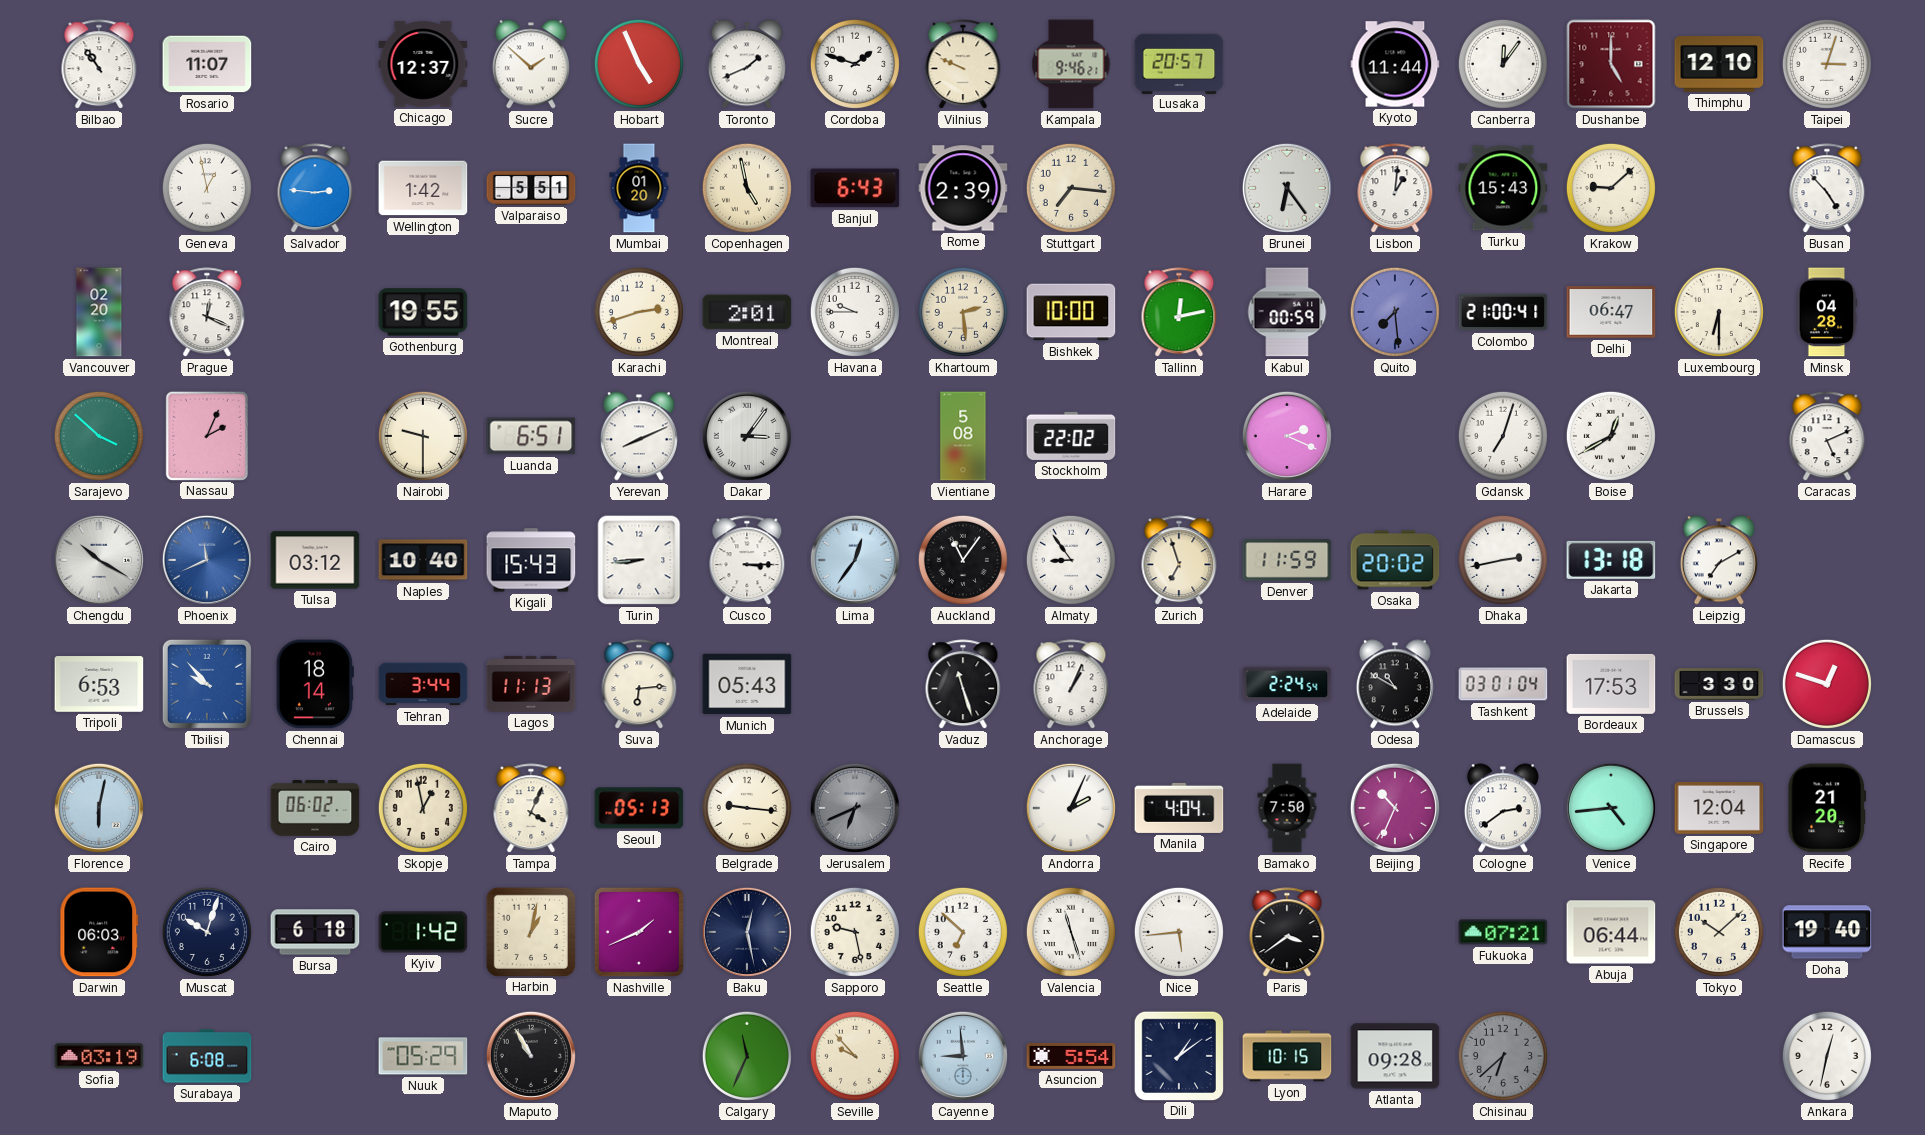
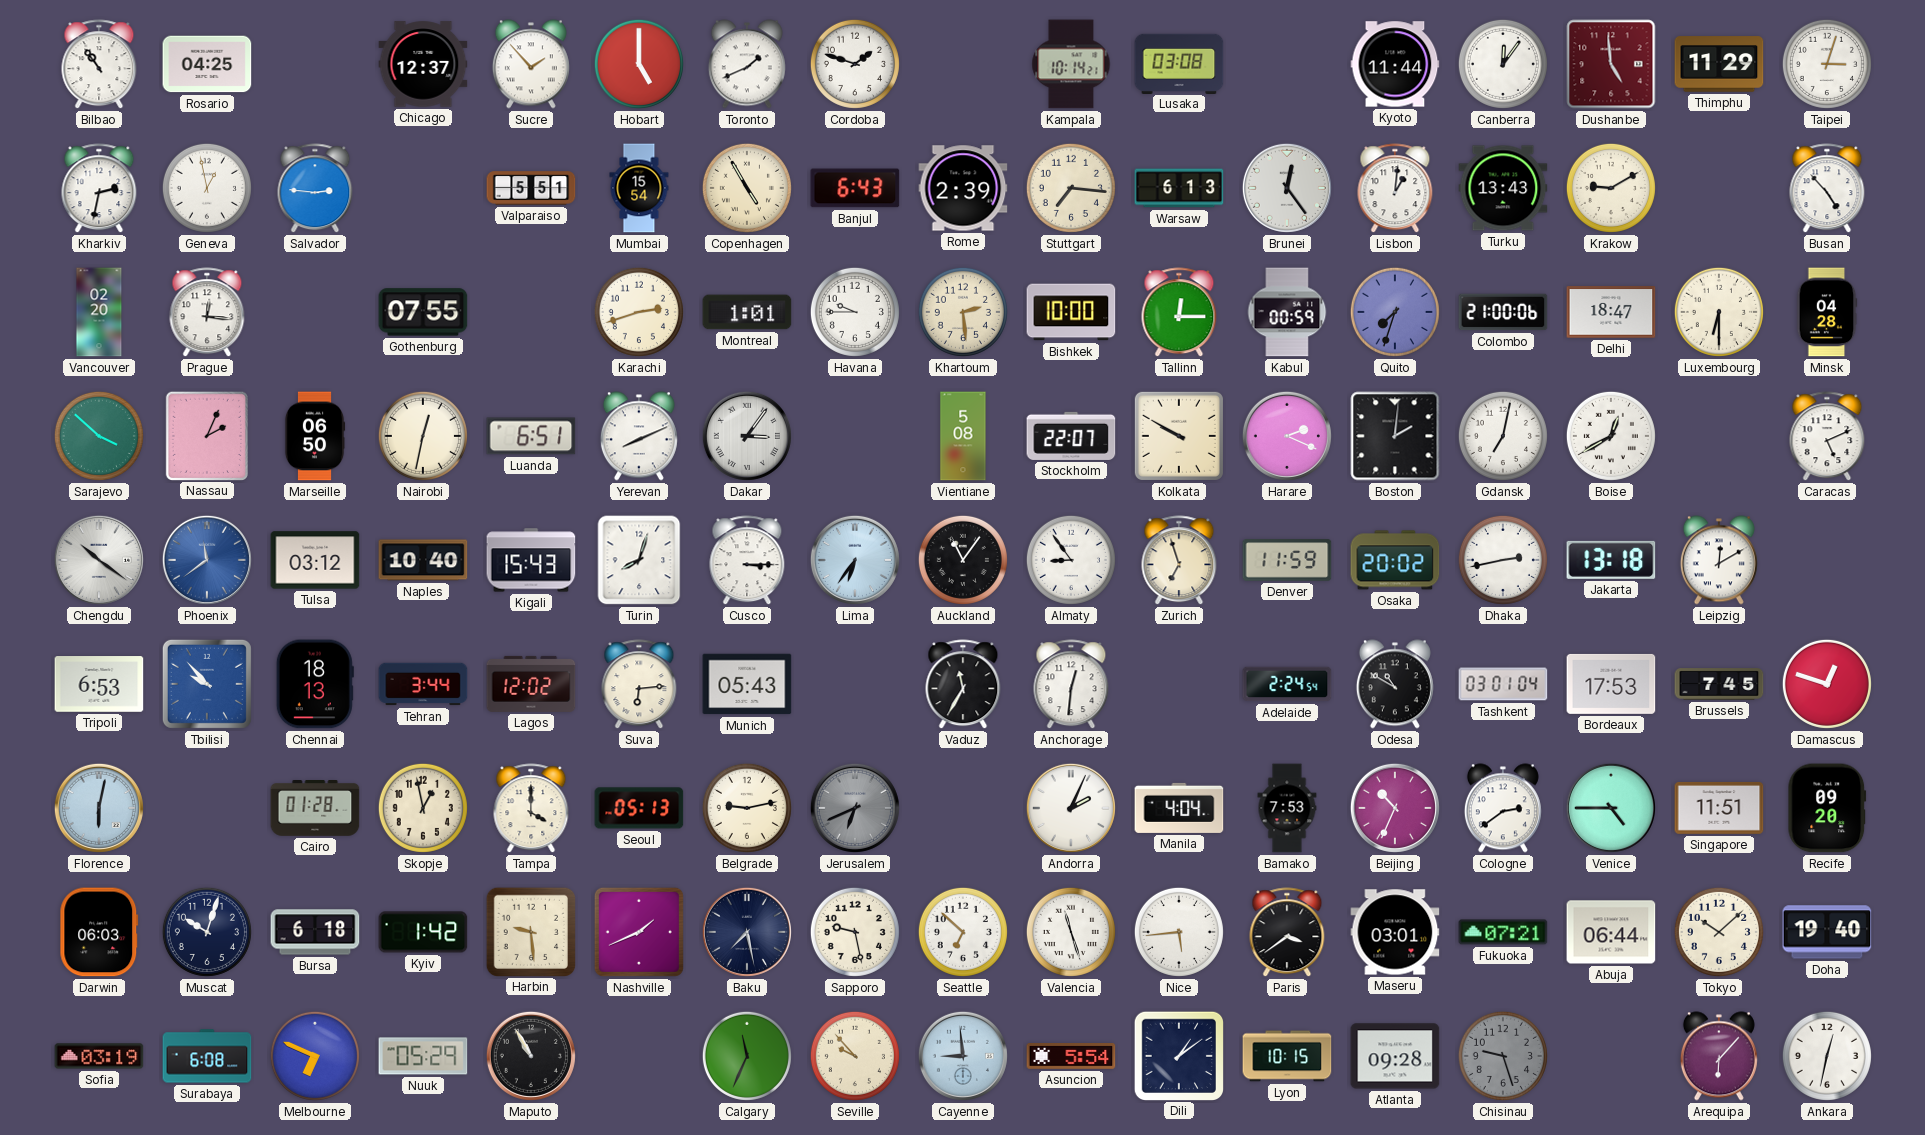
Rosario: 11:07 -> 04:25 (207, 64)
Sucre: 1:52 -> 1:53 (531, 64)
Hobart: 4:56 -> 5:00 (639, 64)
Vilnius: 9:49 -> none (963, 65)
Kampala: 9:46 -> 10:14 (1071, 64)
Lusaka: 20:57 -> 03:08 (1179, 63)
Dushanbe: 5:00 -> 4:59 (1611, 64)
Thimphu: 12:10 -> 11:29 (1719, 64)
Kharkiv: none -> 2:32 (99, 189)
Wellington: 1:42 -> none (423, 188)
Mumbai: 01:20 -> 15:54 (639, 188)
Copenhagen: 4:58 -> 4:55 (747, 188)
Warsaw: none -> 6:13 (1179, 188)
Brunei: 6:24 -> 12:24 (1287, 188)
Turku: 15:43 -> 13:43 (1503, 188)
Krakow: 9:08 -> 9:10 (1611, 188)
Prague: 12:19 -> 12:16 (207, 313)
Gothenburg: 19:55 -> 07:55 (423, 312)
Montreal: 2:01 -> 1:01 (747, 312)
Tallinn: 12:13 -> 12:15 (1179, 313)
Quito: 7:29 -> 7:33 (1395, 312)
Colombo: 21:00:41 -> 21:00:06 (1503, 312)
Delhi: 06:47 -> 18:47 (1611, 312)
Marseille: none -> 06:50 (315, 436)
Nairobi: 9:30 -> 12:32 (423, 436)
Stockholm: 22:02 -> 22:07 (1071, 436)
Kolkata: none -> 9:50 (1179, 436)
Boston: none -> 2:01 (1395, 436)
Gdansk: 7:03 -> 7:02 (1503, 436)
Chengdu: 10:20 -> 10:21 (99, 560)
Phoenix: 11:41 -> 11:39 (207, 560)
Turin: 8:44 -> 8:03 (639, 560)
Lima: 12:36 -> 6:36 (855, 560)
Leipzig: 7:10 -> 12:10 (1719, 560)
Chennai: 18:14 -> 18:13 (315, 684)
Lagos: 11:13 -> 12:02 (531, 684)
Vaduz: 11:27 -> 11:35 (963, 685)
Anchorage: 1:04 -> 12:31 (1071, 685)
Brussels: 3:30 -> 7:45 (1719, 684)
Cairo: 06:02 -> 01:28 (315, 809)
Tampa: 4:04 -> 4:00 (531, 809)
Belgrade: 9:16 -> 9:13 (747, 808)
Bamako: 7:50 -> 7:53 (1287, 808)
Venice: 4:44 -> 4:45 (1611, 808)
Singapore: 12:04 -> 11:51 (1719, 808)
Recife: 21:20 -> 09:20 (1827, 808)
Harbin: 1:02 -> 9:29 (530, 931)
Baku: 12:28 -> 7:28 (747, 932)
Maseru: none -> 03:01 (1395, 932)
Melbourne: none -> 6:49 (315, 1056)
Chisinau: 6:38 -> 9:27 (1503, 1056)
Arequipa: none -> 6:07 (1719, 1056)
